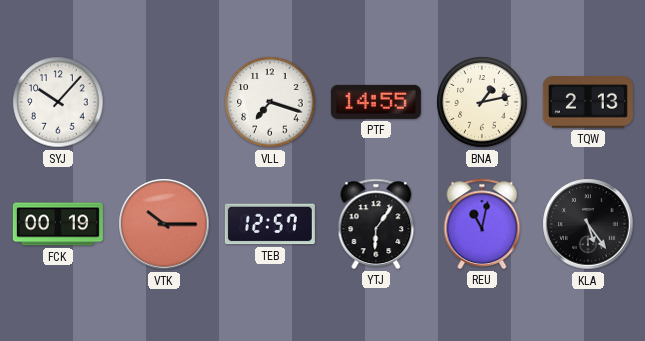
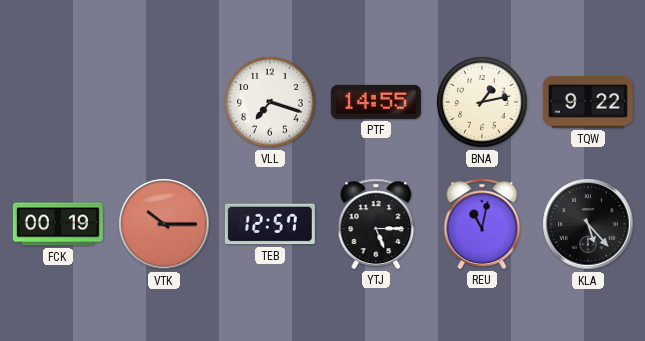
SYJ: 10:07 -> none (58, 102)
TQW: 2:13 -> 9:22 (588, 102)
YTJ: 6:06 -> 5:15 (376, 224)
KLA: 5:24 -> 5:23 (588, 224)
